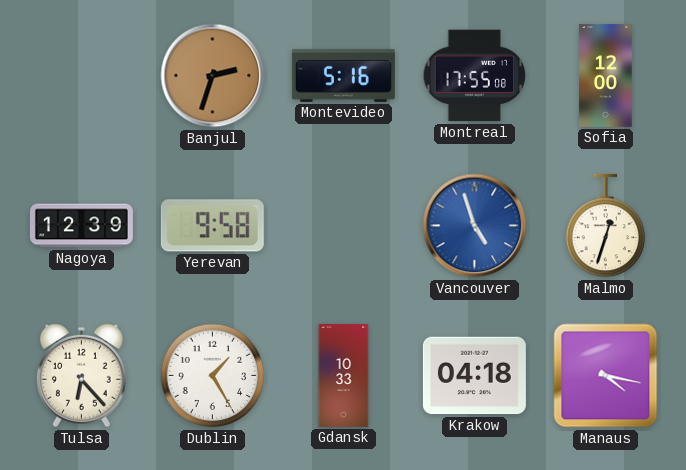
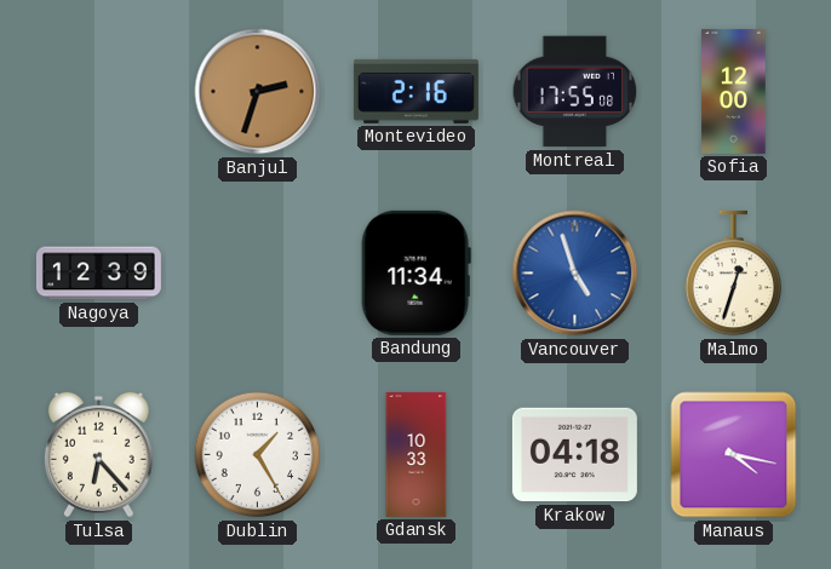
Montevideo: 5:16 -> 2:16 (415, 91)
Yerevan: 9:58 -> none (212, 226)
Bandung: none -> 11:34 (415, 272)
